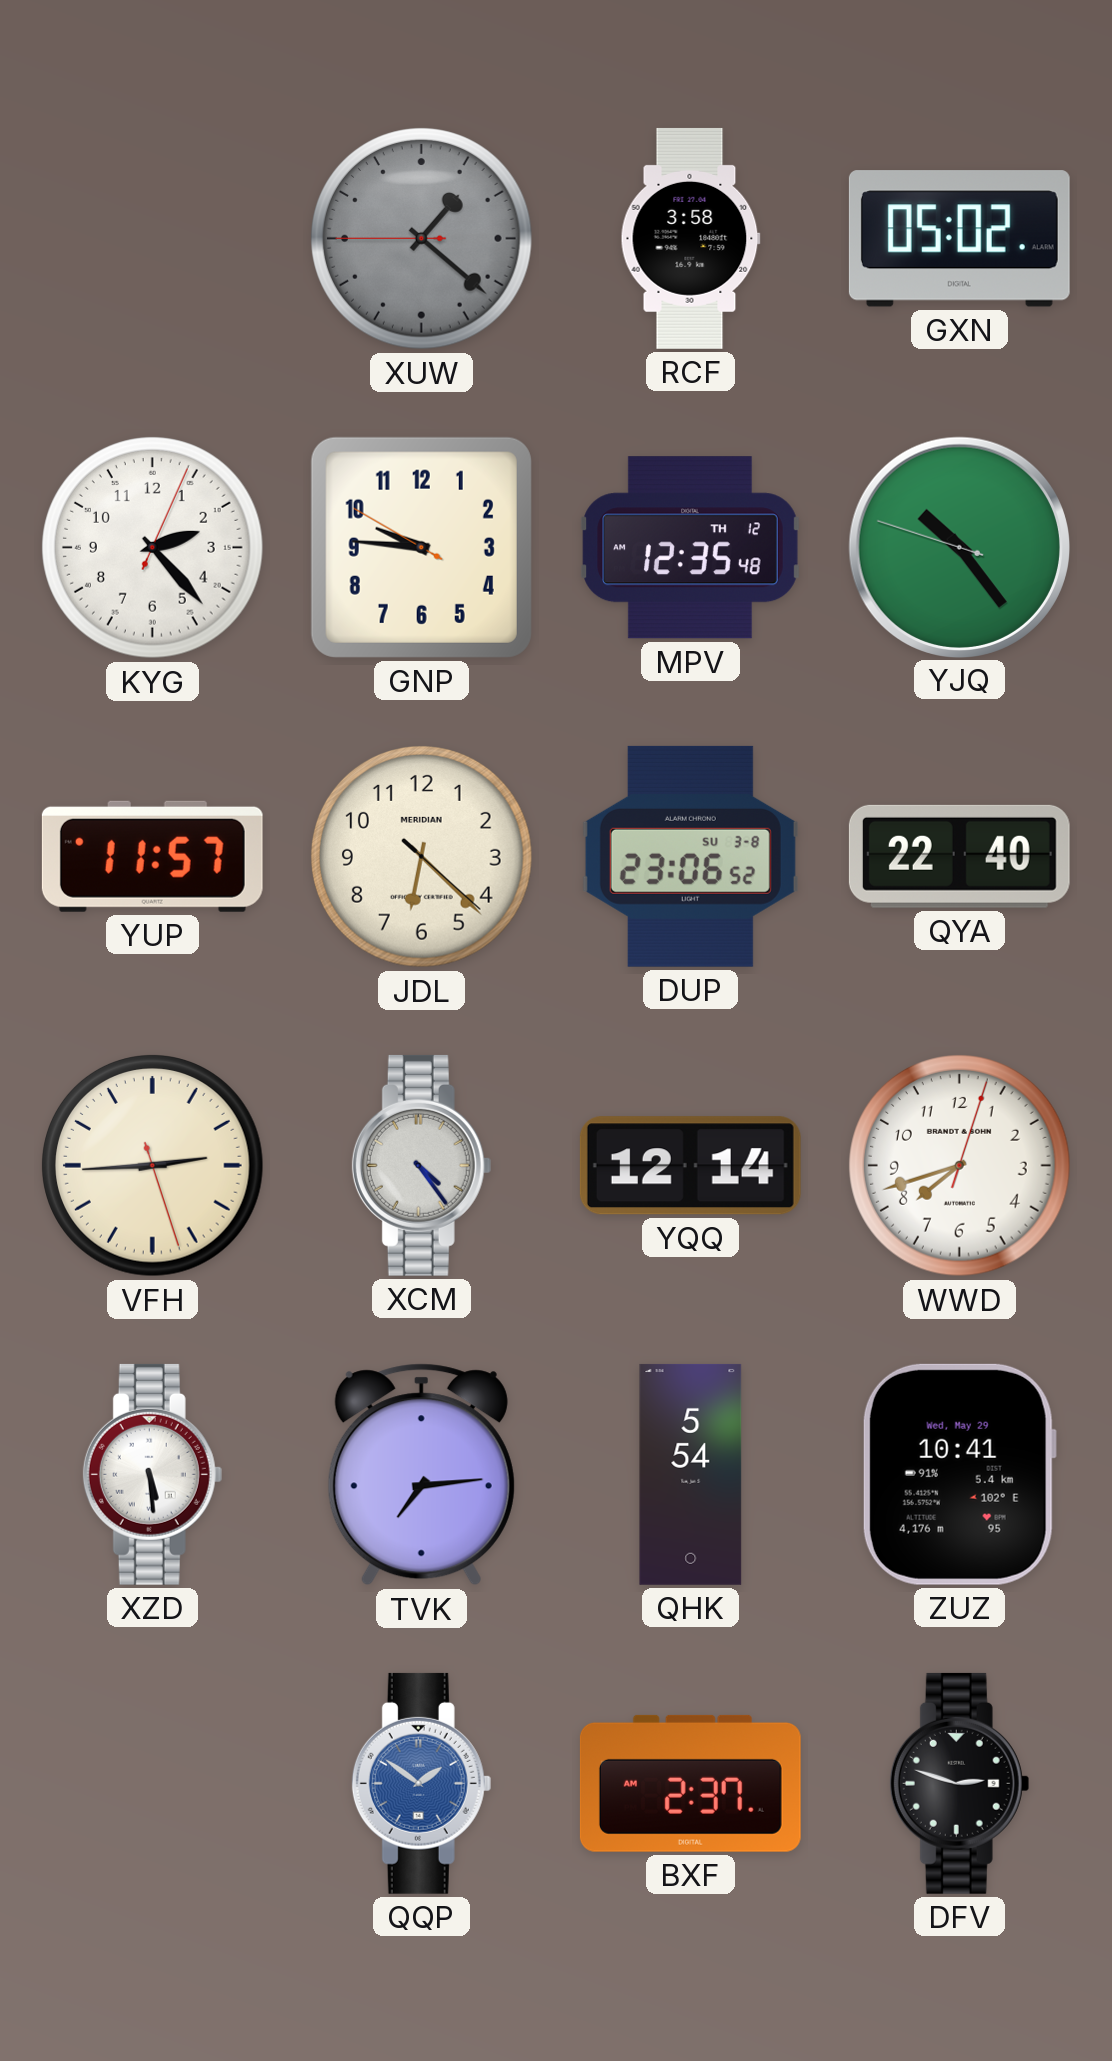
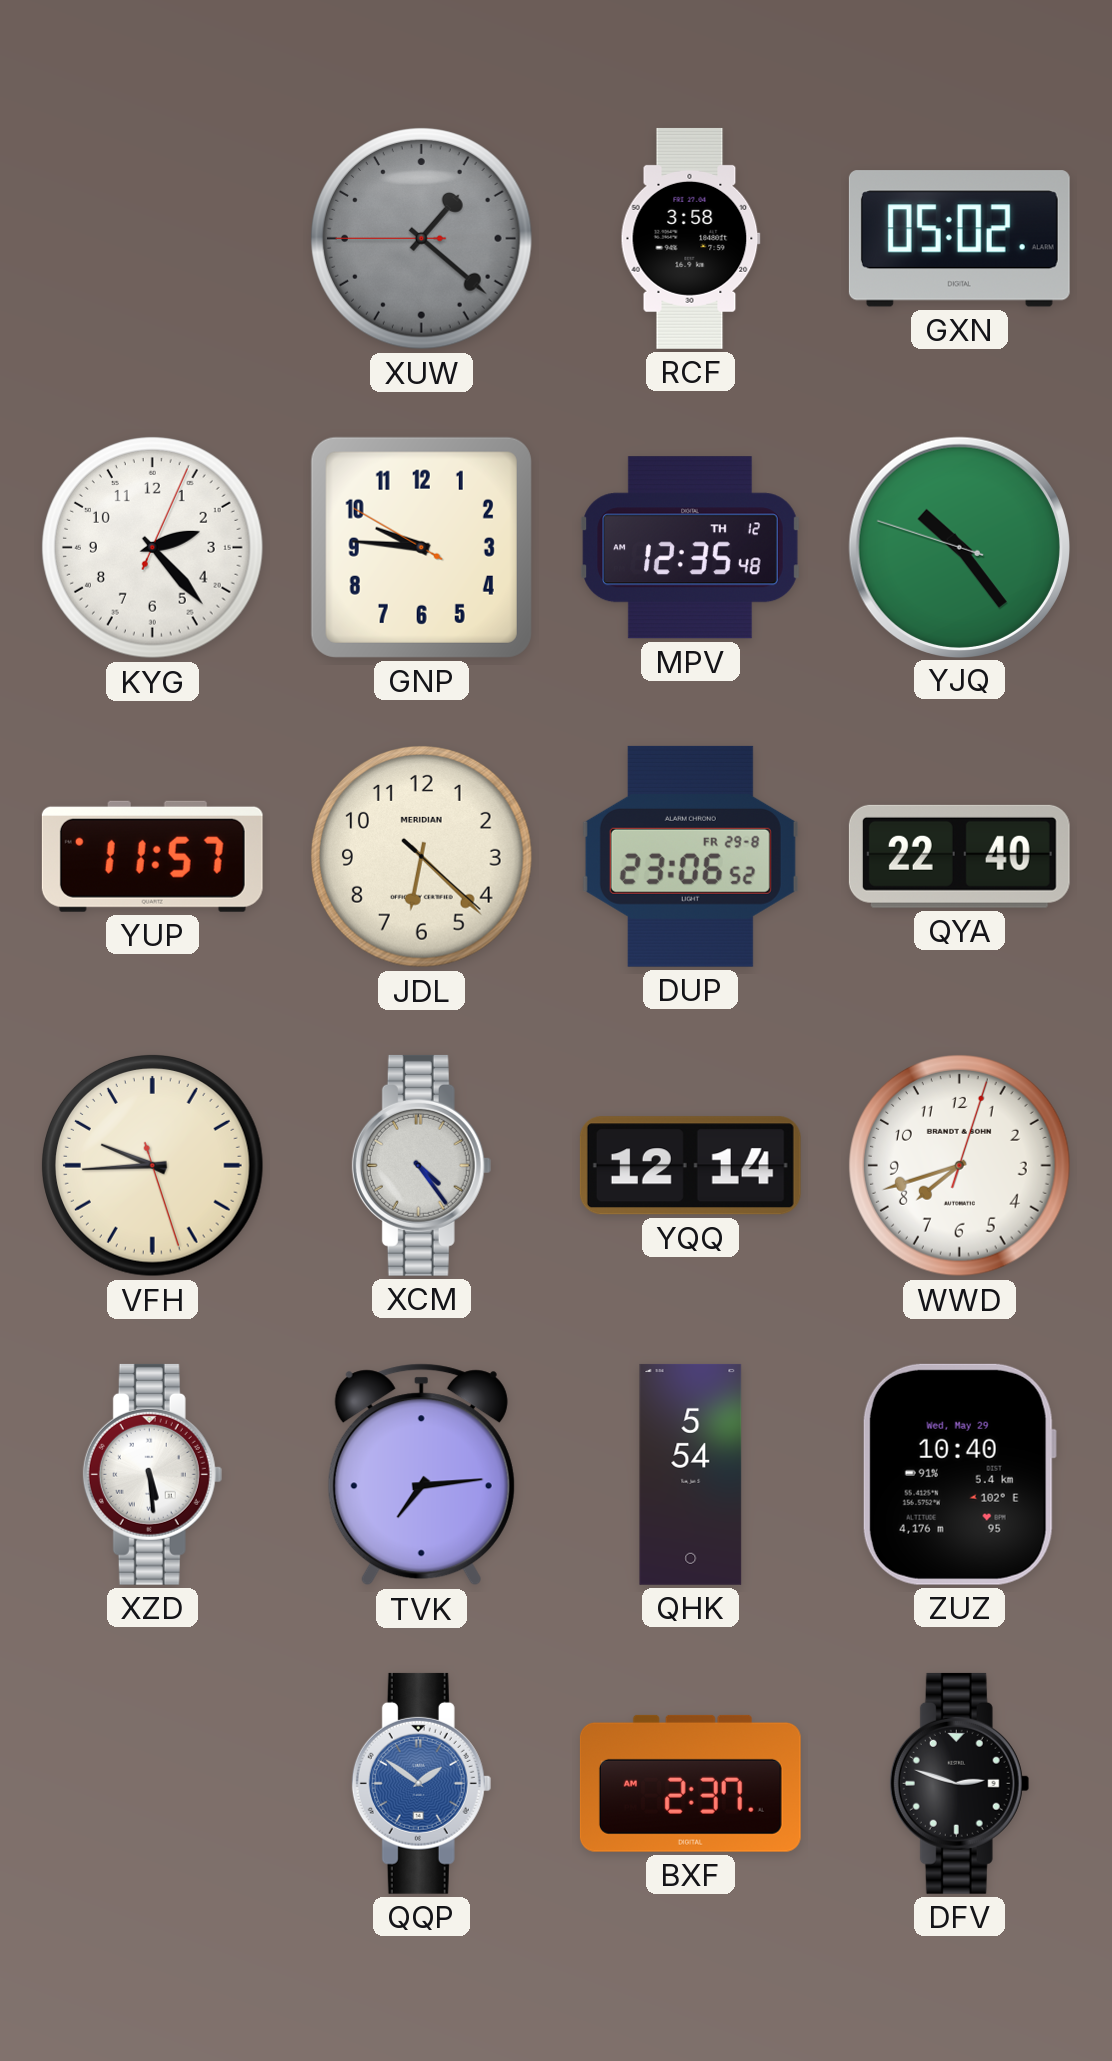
DUP date: SU 3-8 -> FR 29-8 (690, 856)
VFH: 2:44 -> 9:44 (153, 1166)
ZUZ: 10:41 -> 10:40 (959, 1474)
